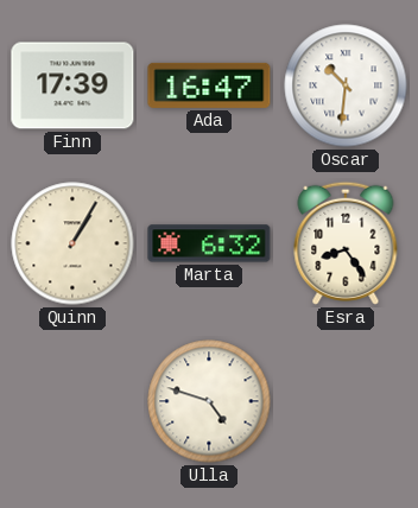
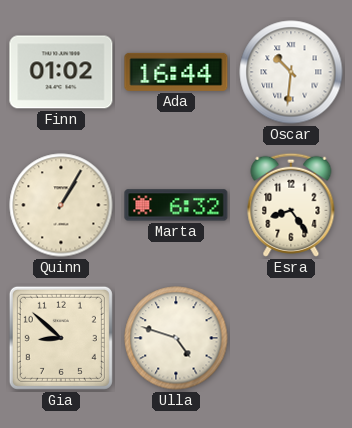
Finn: 17:39 -> 01:02 (61, 72)
Ada: 16:47 -> 16:44 (176, 72)
Gia: none -> 8:52 (61, 338)
